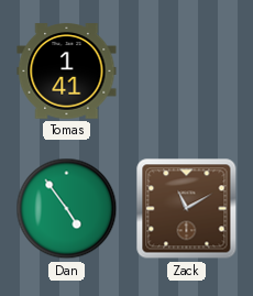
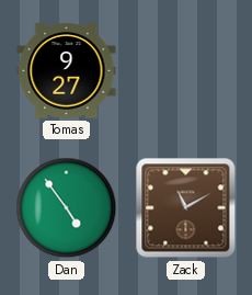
Tomas: 1:41 -> 9:27 (67, 71)
